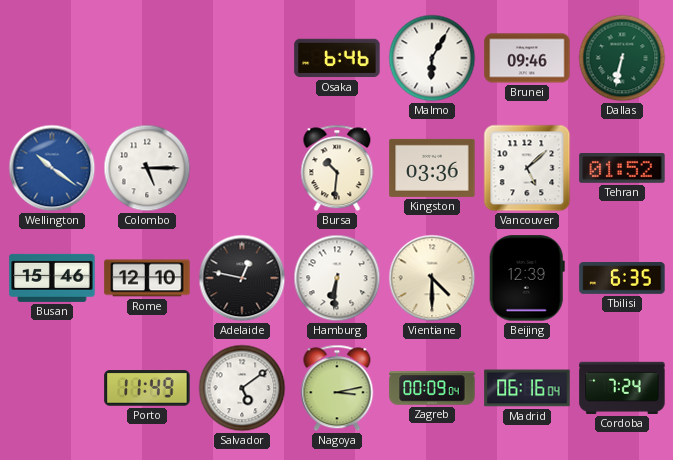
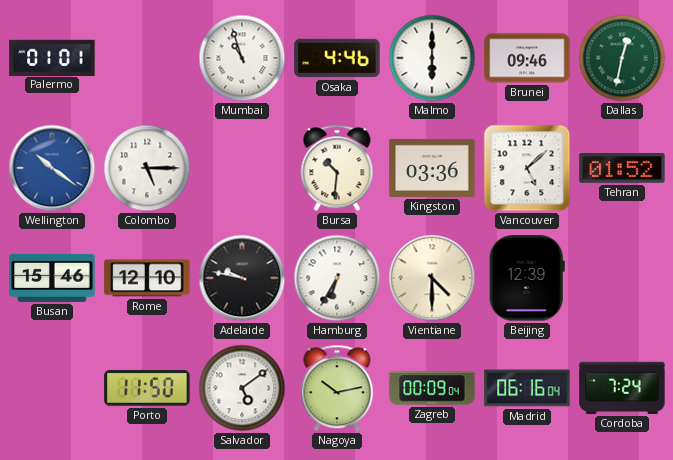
Palermo: none -> 01:01 (52, 57)
Mumbai: none -> 10:57 (242, 58)
Osaka: 6:46 -> 4:46 (337, 58)
Malmo: 6:05 -> 6:00 (432, 58)
Dallas: 6:32 -> 12:32 (622, 58)
Adelaide: 12:47 -> 9:47 (242, 278)
Hamburg: 6:31 -> 6:35 (337, 278)
Tbilisi: 6:35 -> none (622, 279)
Porto: 11:49 -> 11:50 (147, 388)
Nagoya: 3:13 -> 10:13 (337, 388)
